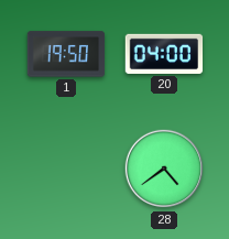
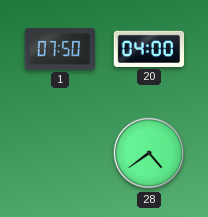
1: 19:50 -> 07:50 (60, 49)
